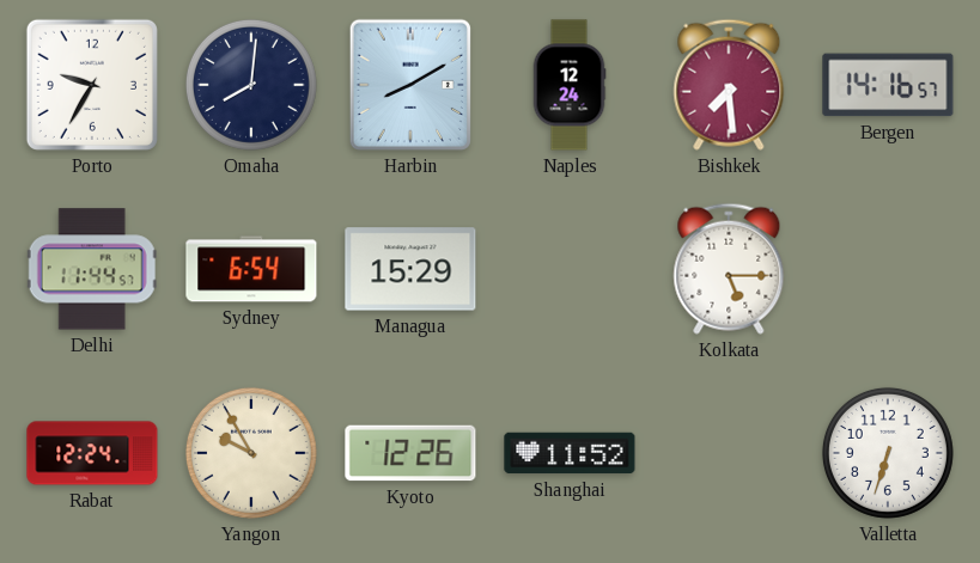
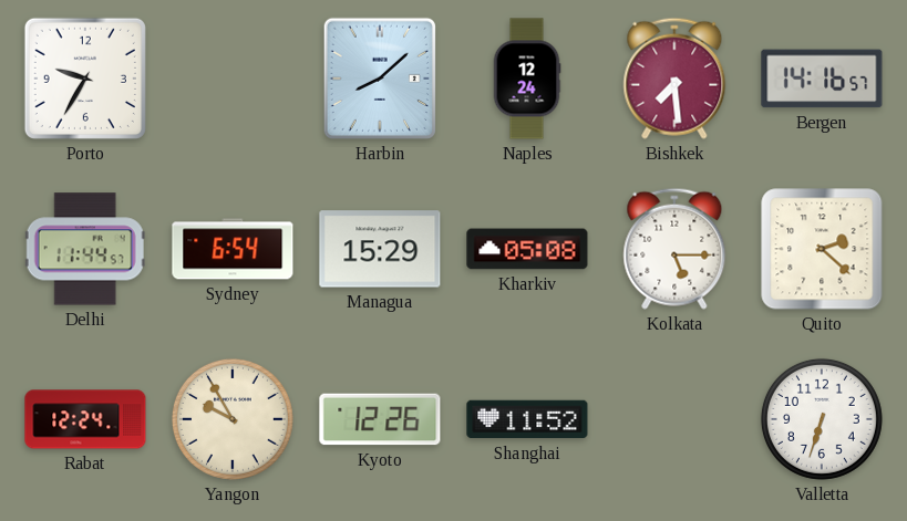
Omaha: 8:01 -> none (251, 85)
Harbin: 8:10 -> 8:08 (380, 79)
Kharkiv: none -> 05:08 (527, 249)
Quito: none -> 2:22 (822, 249)
